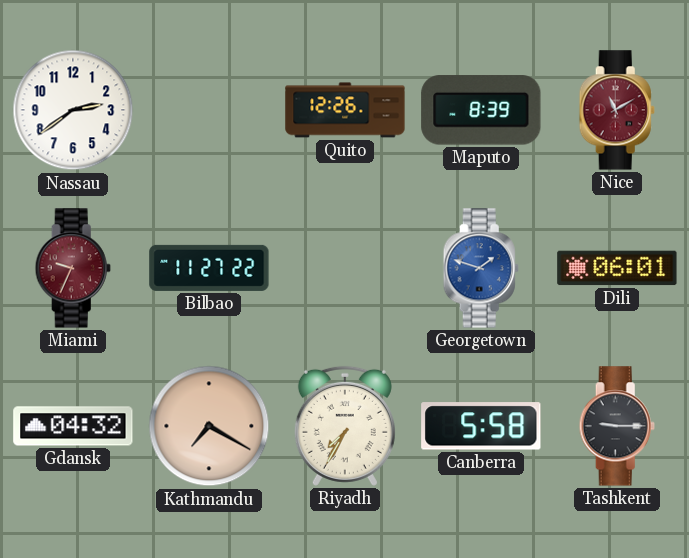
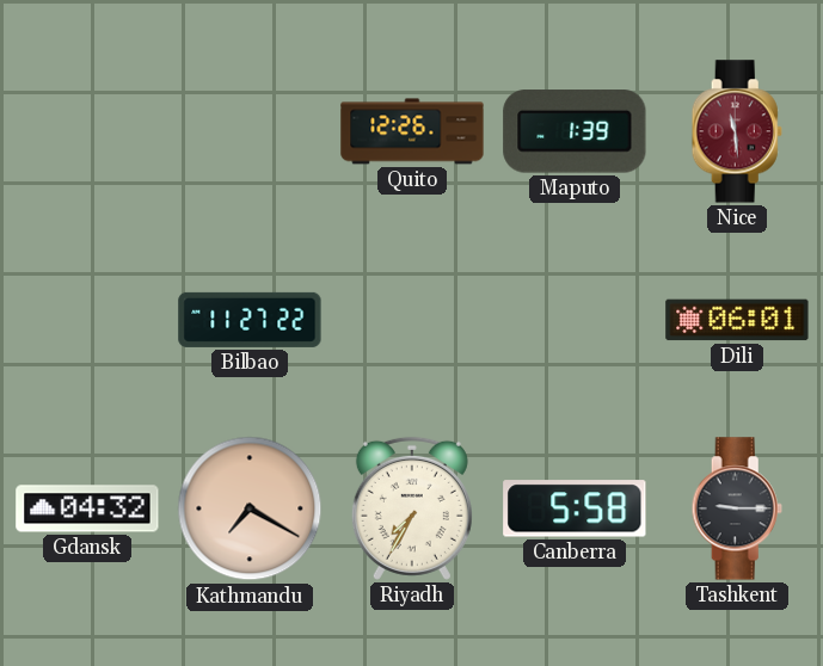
Nassau: 2:39 -> none (73, 110)
Maputo: 8:39 -> 1:39 (575, 131)
Nice: 11:10 -> 11:29 (737, 131)
Miami: 9:34 -> none (73, 268)
Georgetown: 1:48 -> none (481, 268)
